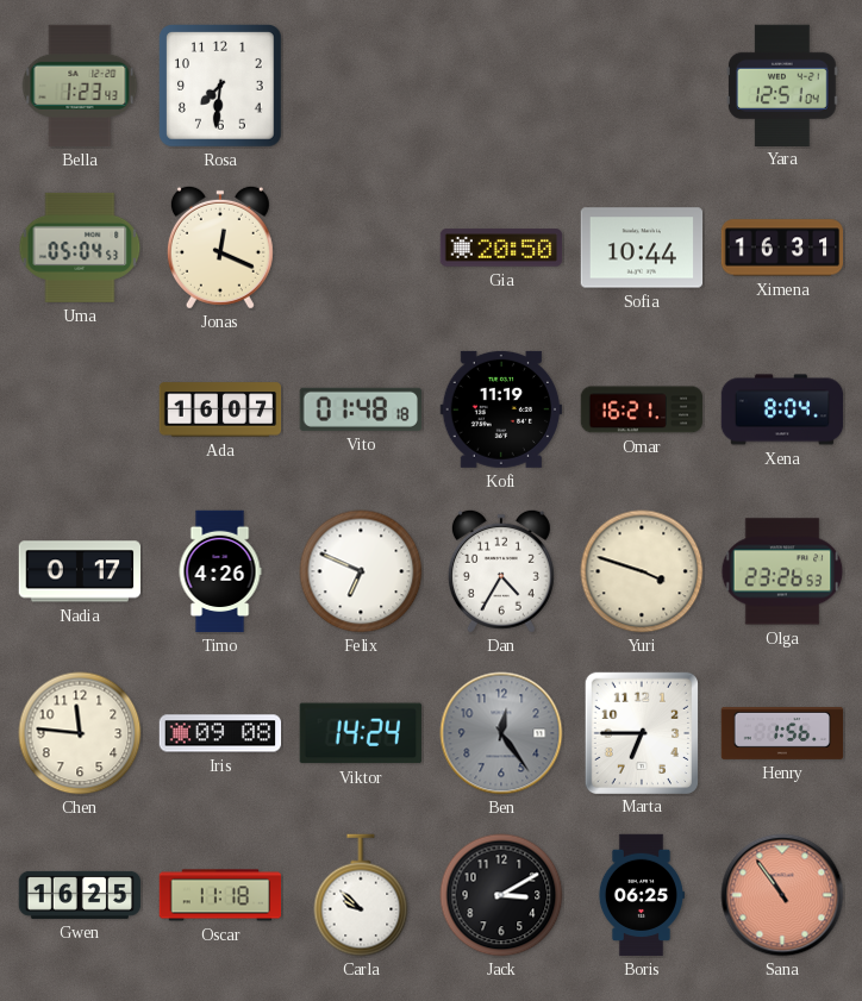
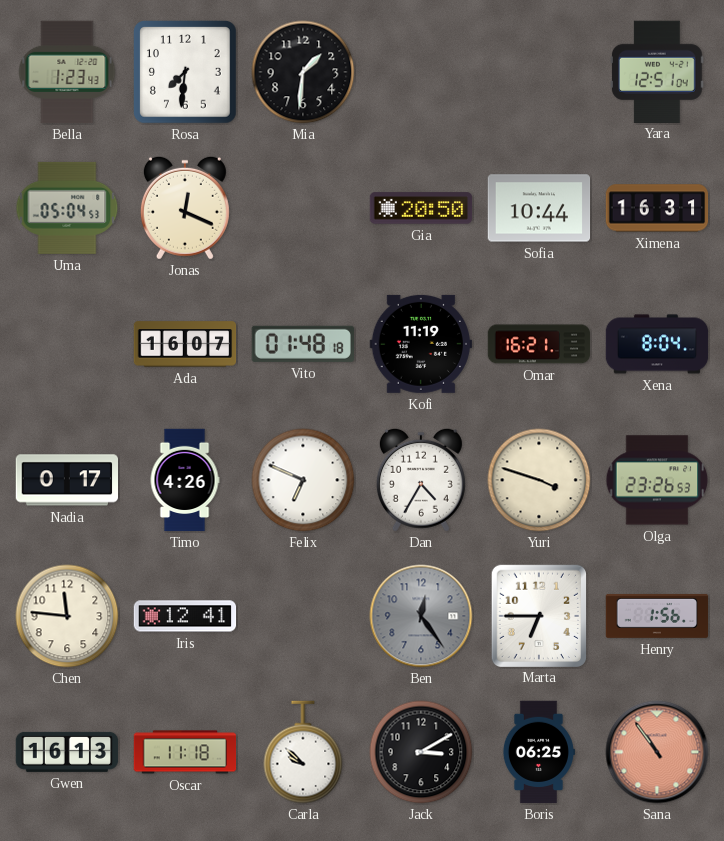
Mia: none -> 1:31 (303, 72)
Iris: 09:08 -> 12:41 (185, 616)
Viktor: 14:24 -> none (361, 733)
Gwen: 16:25 -> 16:13 (67, 752)
